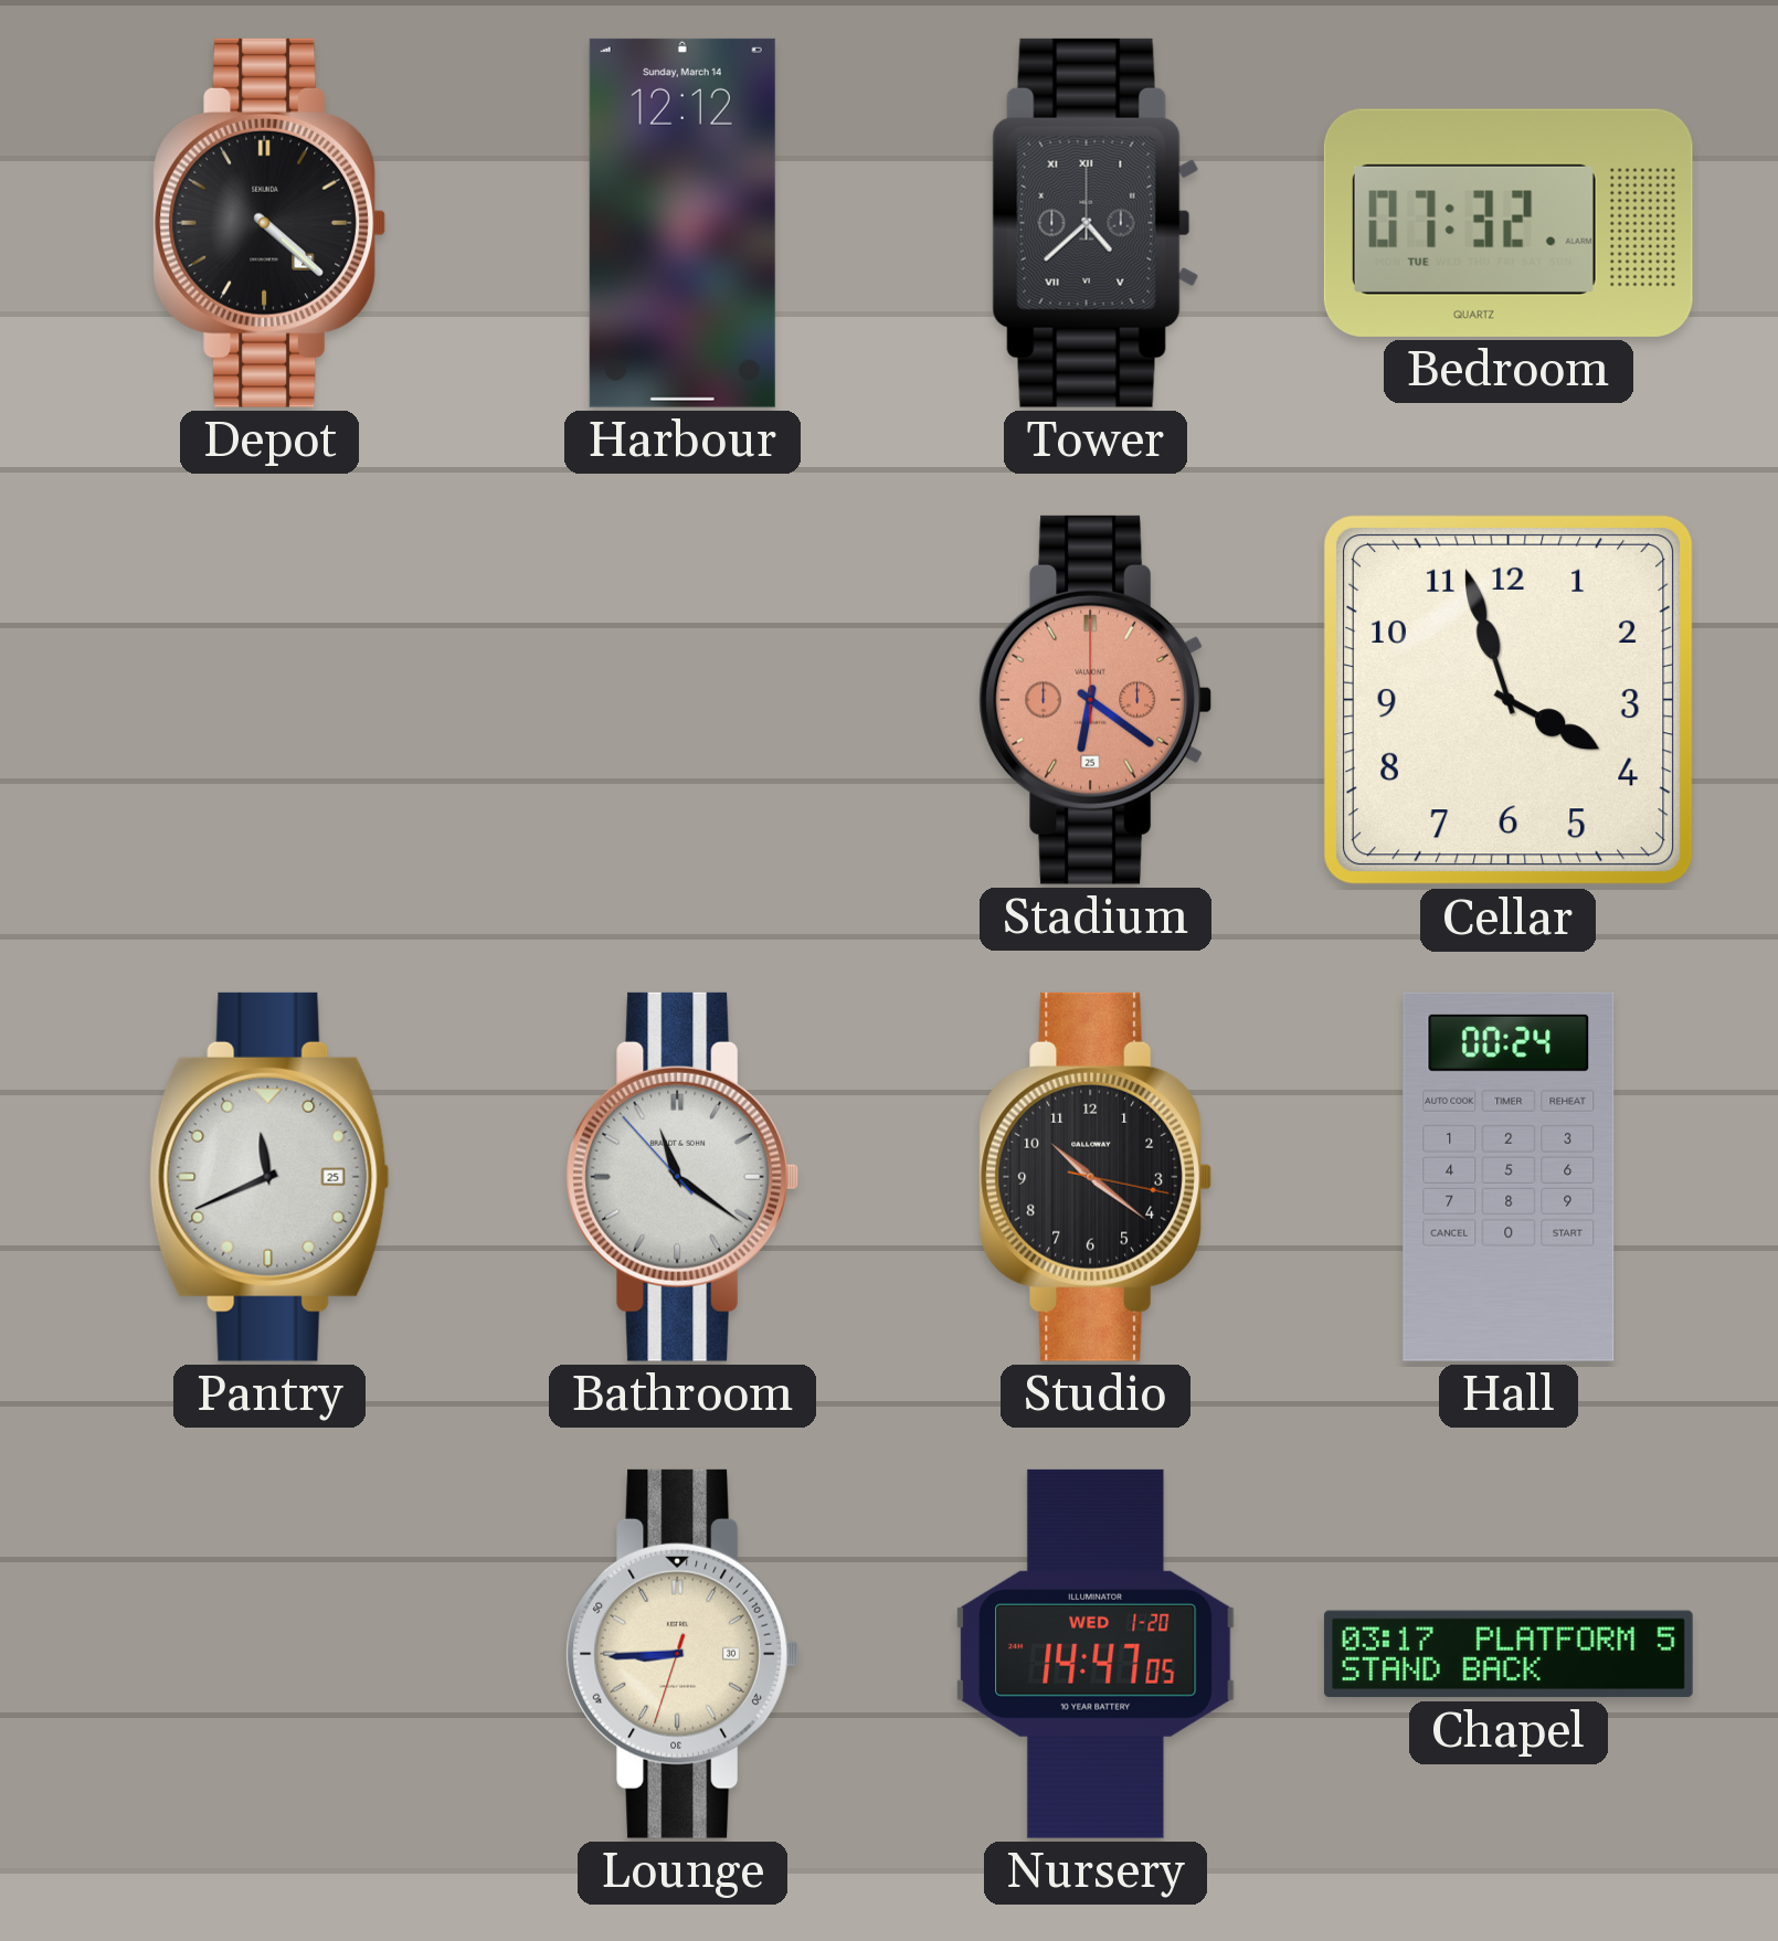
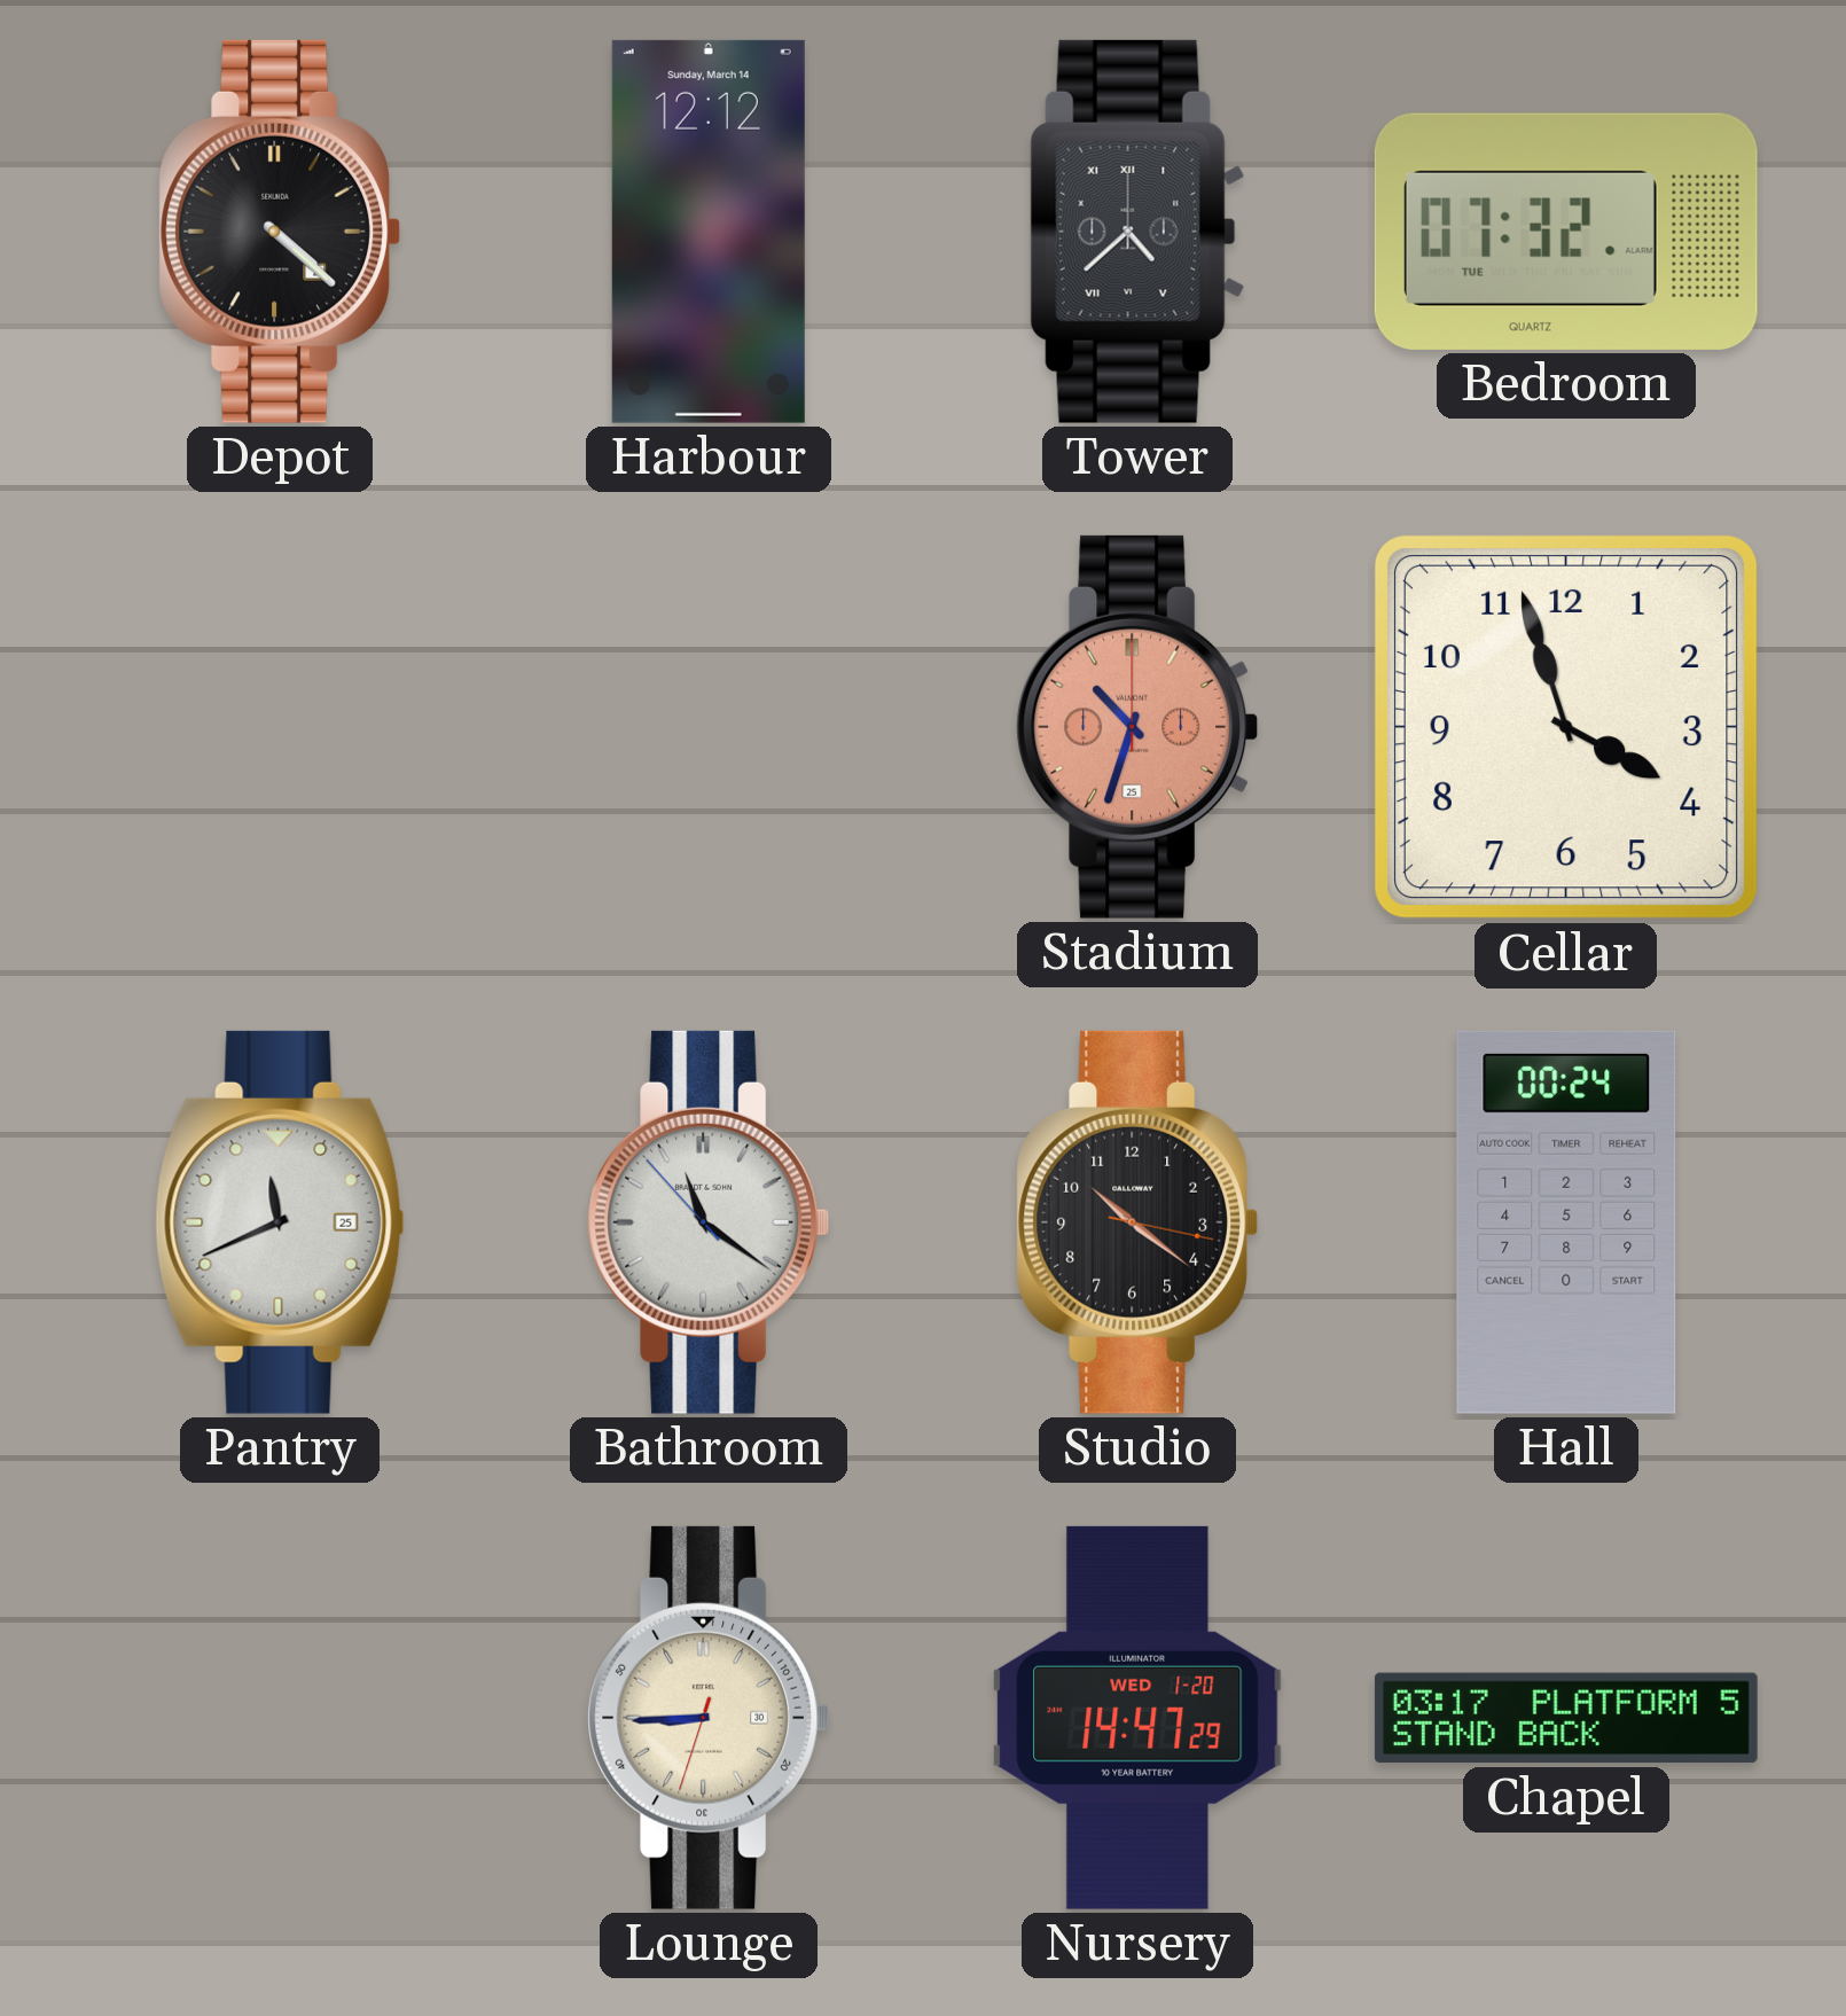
Stadium: 6:21 -> 10:33 (1137, 727)
Nursery: 14:47:05 -> 14:47:29 (1137, 1718)
